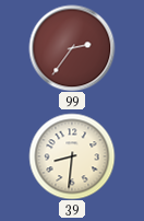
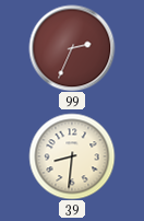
99: 2:36 -> 2:34 (72, 48)
